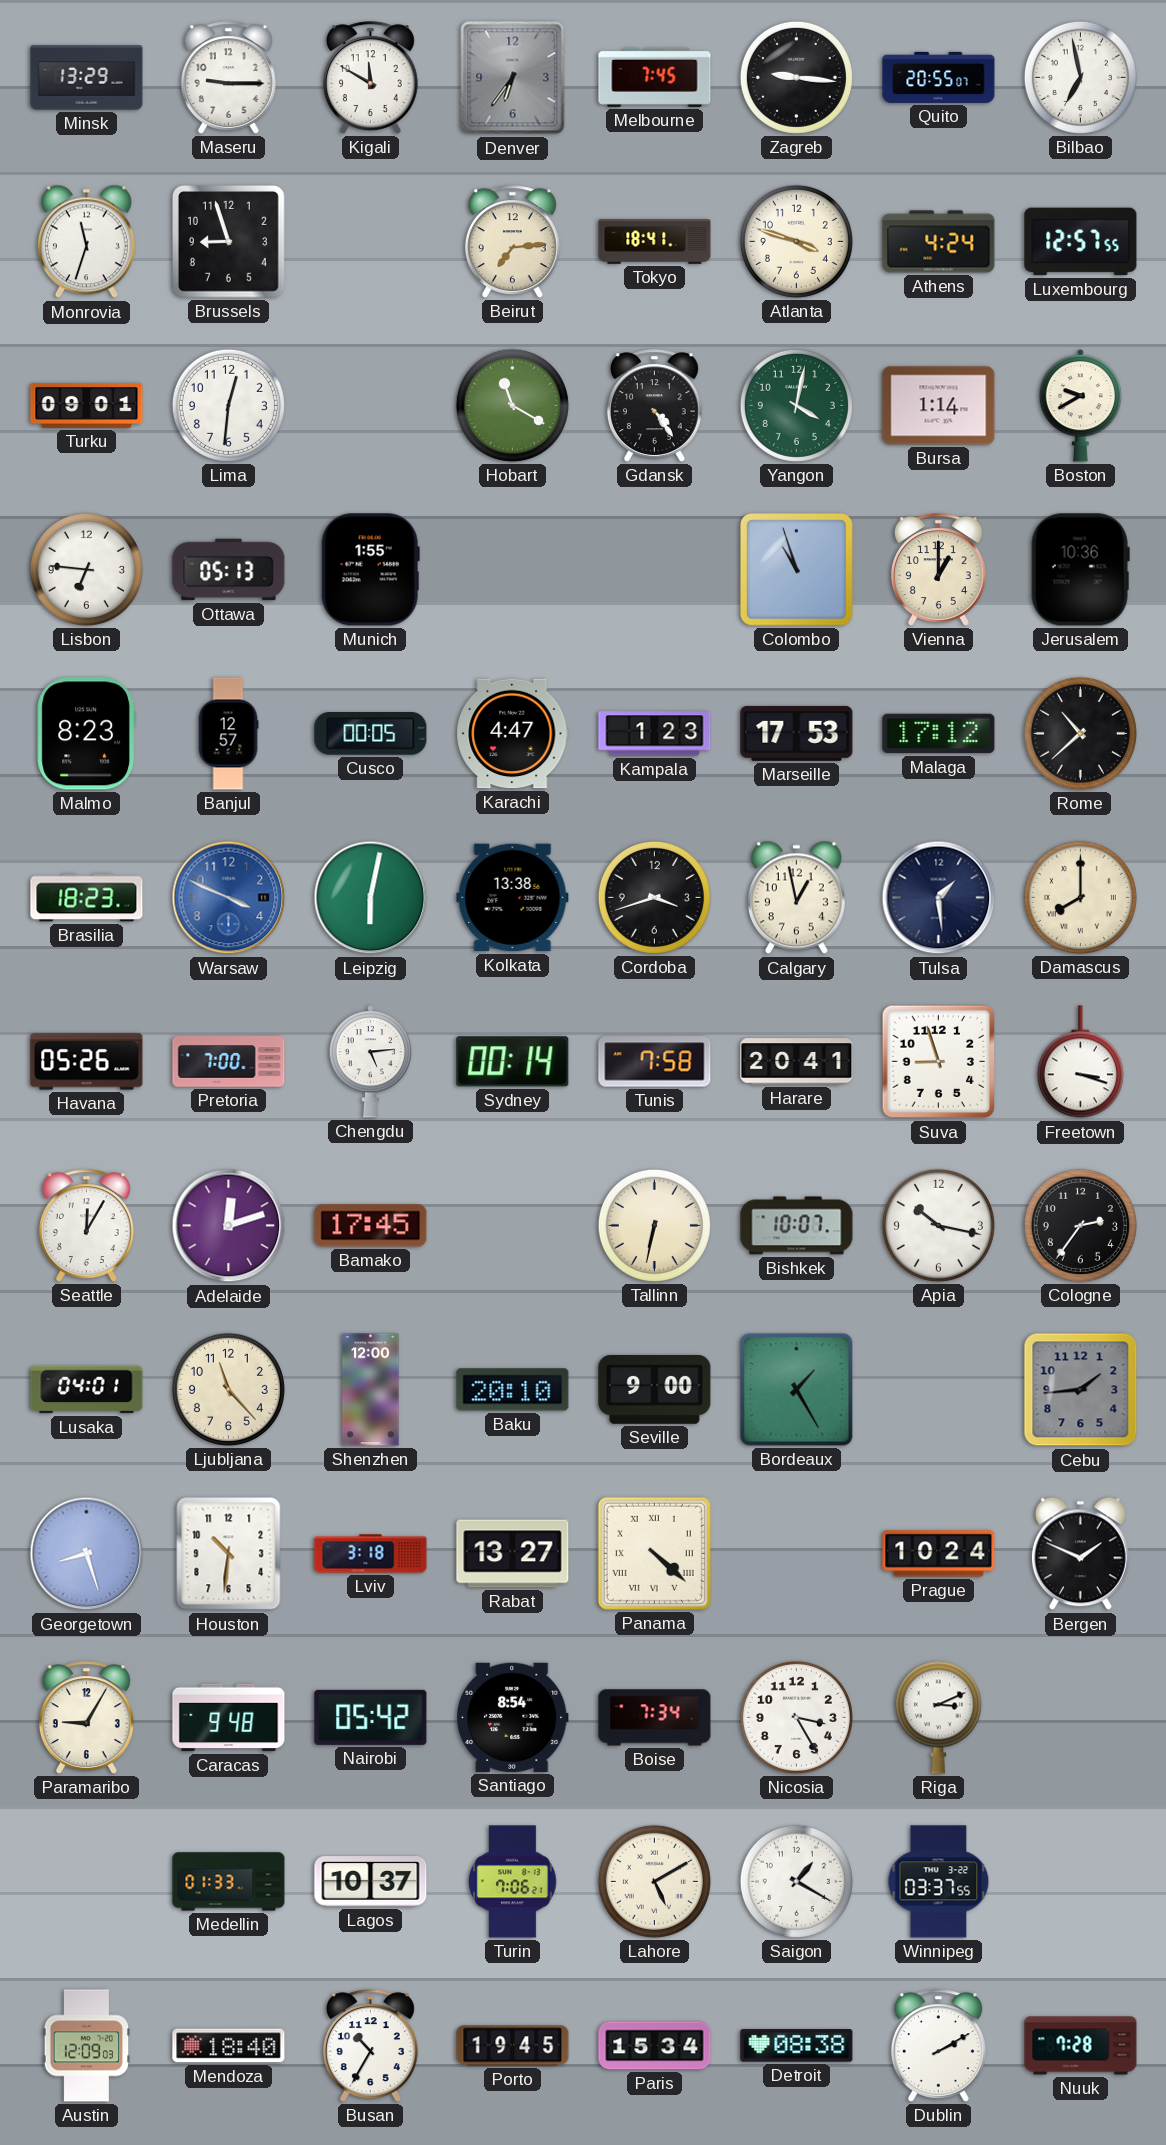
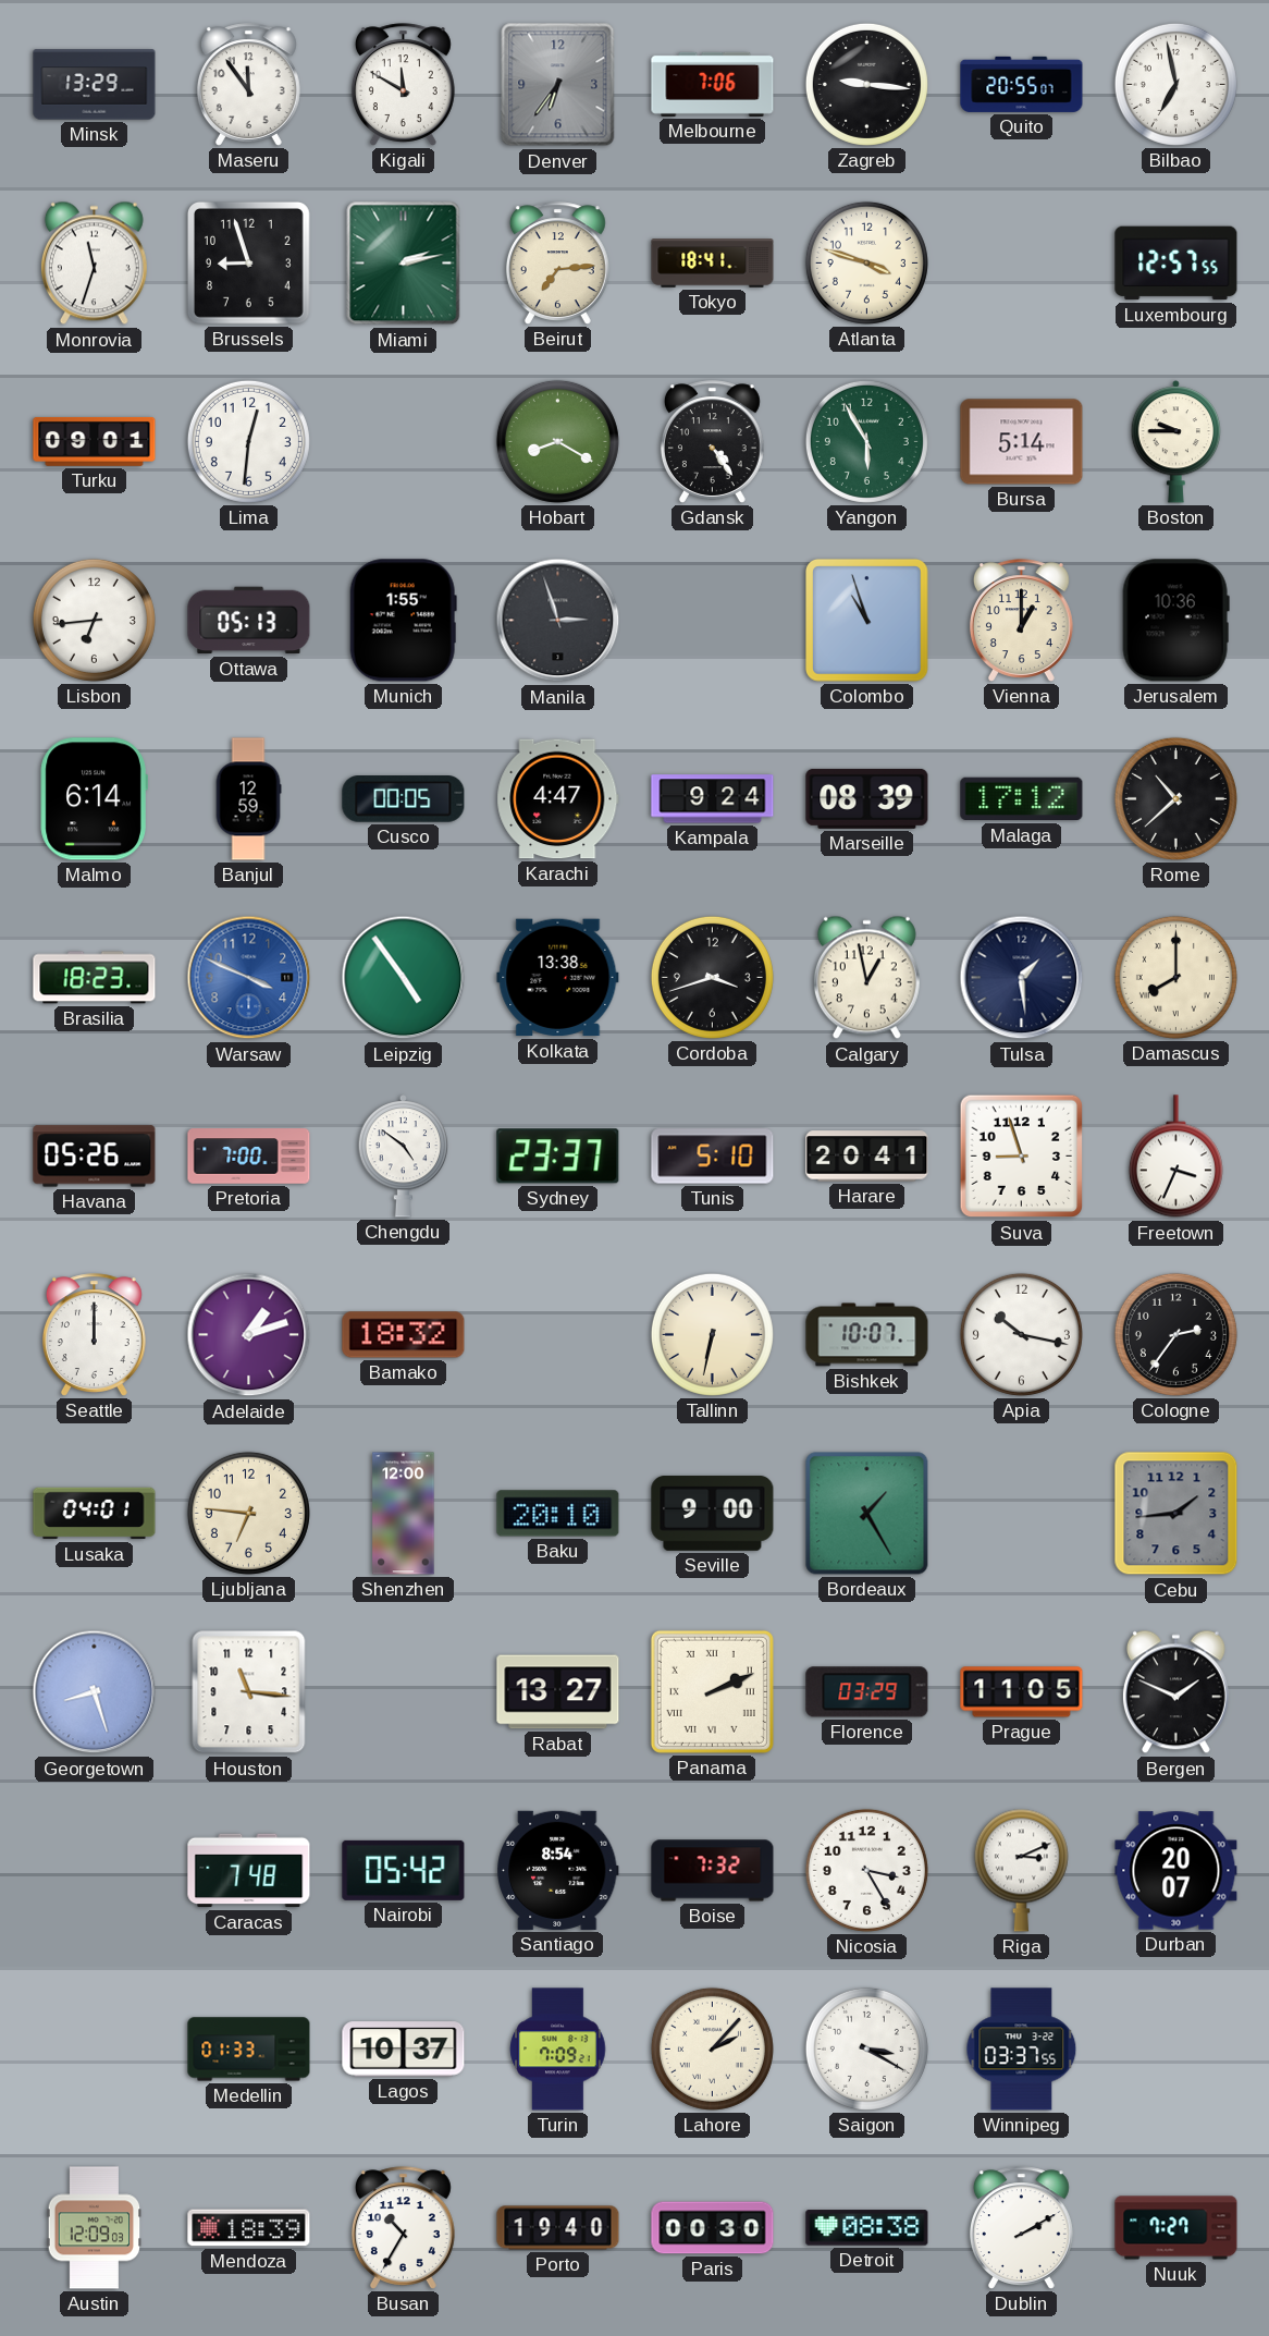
Maseru: 9:15 -> 11:54 (248, 85)
Melbourne: 7:45 -> 7:06 (713, 84)
Miami: none -> 2:13 (404, 264)
Athens: 4:24 -> none (939, 242)
Hobart: 11:20 -> 8:20 (557, 441)
Yangon: 4:02 -> 5:55 (866, 441)
Bursa: 1:14 -> 5:14 (1022, 442)
Boston: 9:40 -> 9:45 (1176, 442)
Lisbon: 6:46 -> 6:44 (94, 620)
Manila: none -> 2:57 (558, 621)
Malmo: 8:23 -> 6:14 (94, 799)
Banjul: 12:57 -> 12:59 (248, 799)
Kampala: 1:23 -> 9:24 (713, 799)
Marseille: 17:53 -> 08:39 (867, 798)
Leipzig: 6:02 -> 4:54 (404, 978)
Chengdu: 5:14 -> 4:51 (404, 1157)
Sydney: 00:14 -> 23:37 (558, 1157)
Tunis: 7:58 -> 5:10 (713, 1157)
Freetown: 3:18 -> 3:34 (1175, 1157)
Seattle: 12:05 -> 12:00 (94, 1335)
Adelaide: 12:12 -> 1:12 (249, 1335)
Bamako: 17:45 -> 18:32 (404, 1335)
Ljubljana: 11:23 -> 6:46 (248, 1513)
Houston: 10:31 -> 11:16 (249, 1692)
Lviv: 3:18 -> none (371, 1554)
Panama: 4:22 -> 2:11 (712, 1691)
Florence: none -> 03:29 (867, 1692)
Prague: 10:24 -> 11:05 (1022, 1692)
Paramaribo: 9:05 -> none (86, 1718)
Caracas: 9:48 -> 7:48 (249, 1871)
Boise: 7:34 -> 7:32 (713, 1871)
Durban: none -> 20:07 (1176, 1871)
Turin: 7:06 -> 7:09 (558, 2050)
Lahore: 5:10 -> 2:07 (712, 2048)
Saigon: 1:20 -> 3:20 (866, 2048)
Mendoza: 18:40 -> 18:39 (249, 2228)
Porto: 19:45 -> 19:40 (558, 2228)
Paris: 15:34 -> 00:30 (713, 2228)
Nuuk: 7:28 -> 7:27 (1176, 2228)
